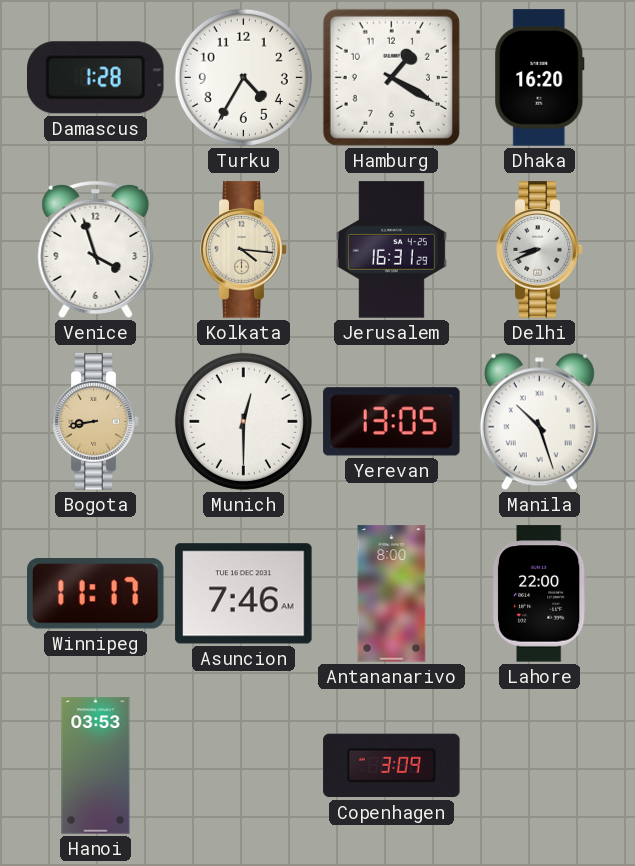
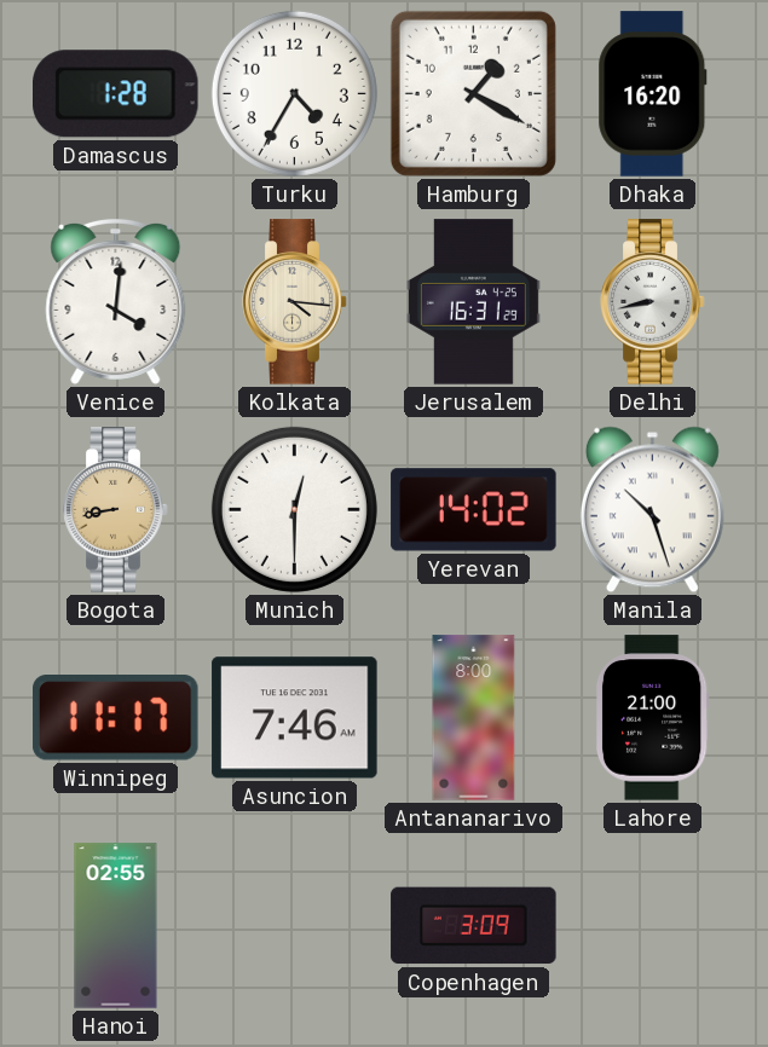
Venice: 3:57 -> 4:01 (116, 301)
Delhi: 8:41 -> 8:43 (653, 302)
Yerevan: 13:05 -> 14:02 (474, 510)
Lahore: 22:00 -> 21:00 (652, 718)
Hanoi: 03:53 -> 02:55 (116, 926)
